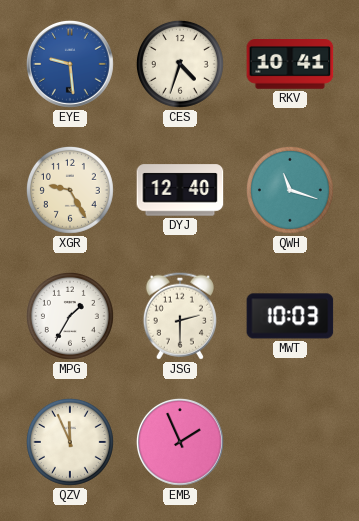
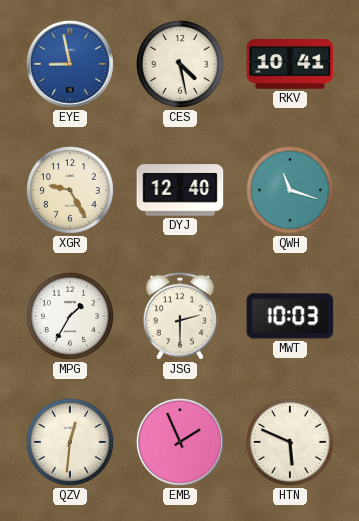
EYE: 9:29 -> 8:58 (70, 64)
CES: 4:33 -> 4:28 (180, 64)
QZV: 11:56 -> 12:31 (70, 442)
HTN: none -> 5:49 (290, 442)
